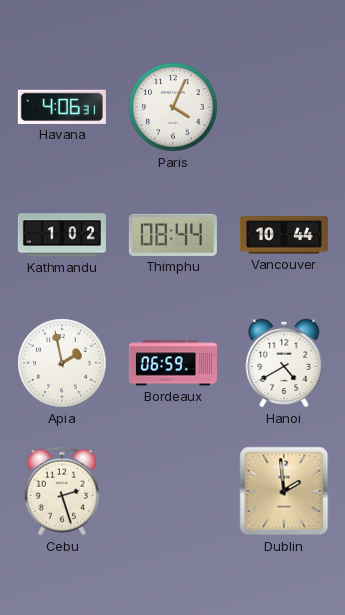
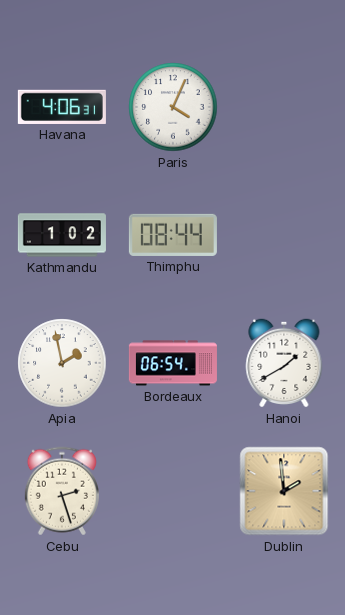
Vancouver: 10:44 -> none (284, 235)
Bordeaux: 06:59 -> 06:54 (173, 363)
Hanoi: 4:40 -> 1:40 (284, 363)
